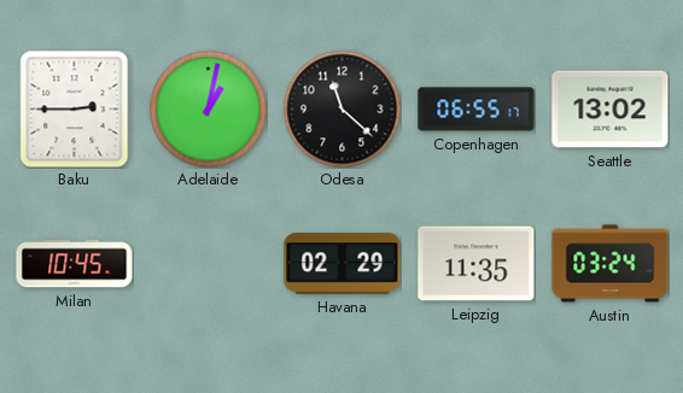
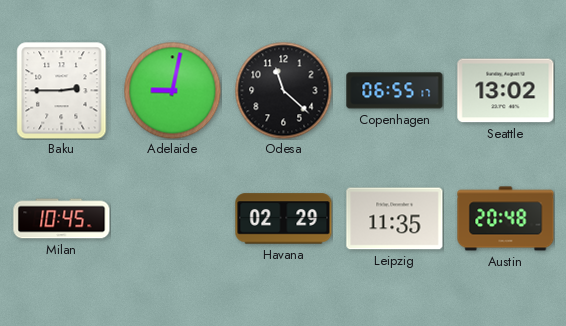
Adelaide: 1:02 -> 9:02 (172, 90)
Austin: 03:24 -> 20:48 (506, 219)
